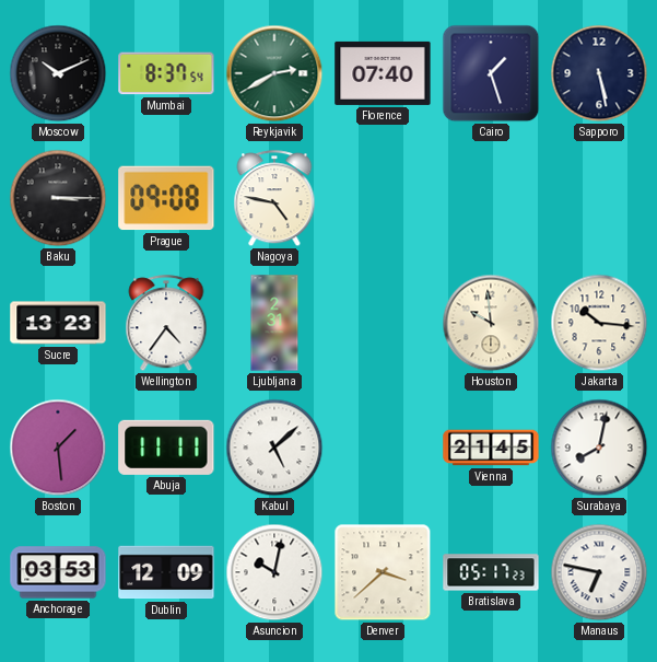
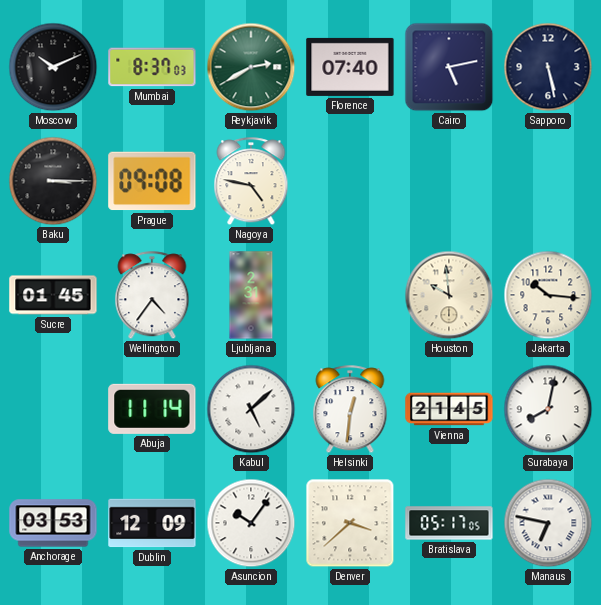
Mumbai: 8:37:54 -> 8:37:03 (152, 67)
Cairo: 1:27 -> 5:13 (449, 67)
Sucre: 13:23 -> 01:45 (53, 295)
Boston: 1:29 -> none (58, 448)
Abuja: 11:11 -> 11:14 (152, 409)
Helsinki: none -> 12:31 (350, 410)
Asuncion: 10:02 -> 10:06 (251, 523)
Bratislava: 05:17:23 -> 05:17:05 (449, 523)
